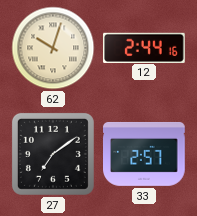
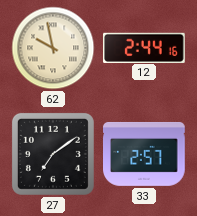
62: 10:03 -> 9:58 (53, 48)
